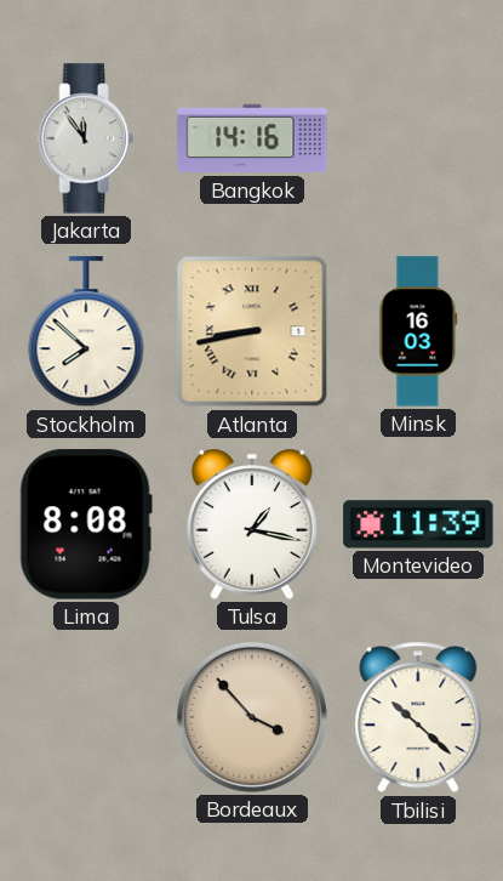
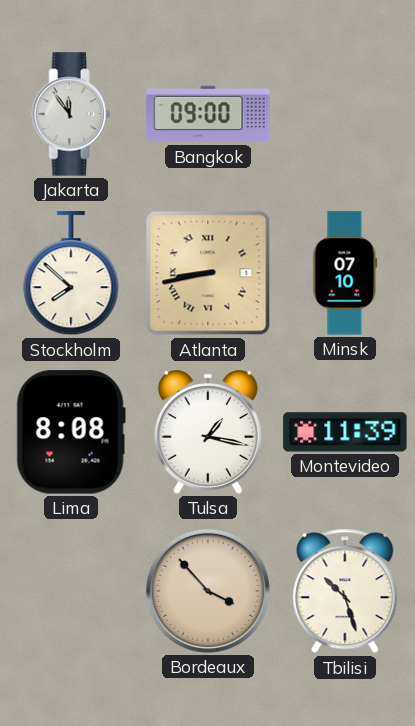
Bangkok: 14:16 -> 09:00 (208, 114)
Minsk: 16:03 -> 07:10 (345, 273)
Tbilisi: 10:22 -> 10:27 (345, 591)
